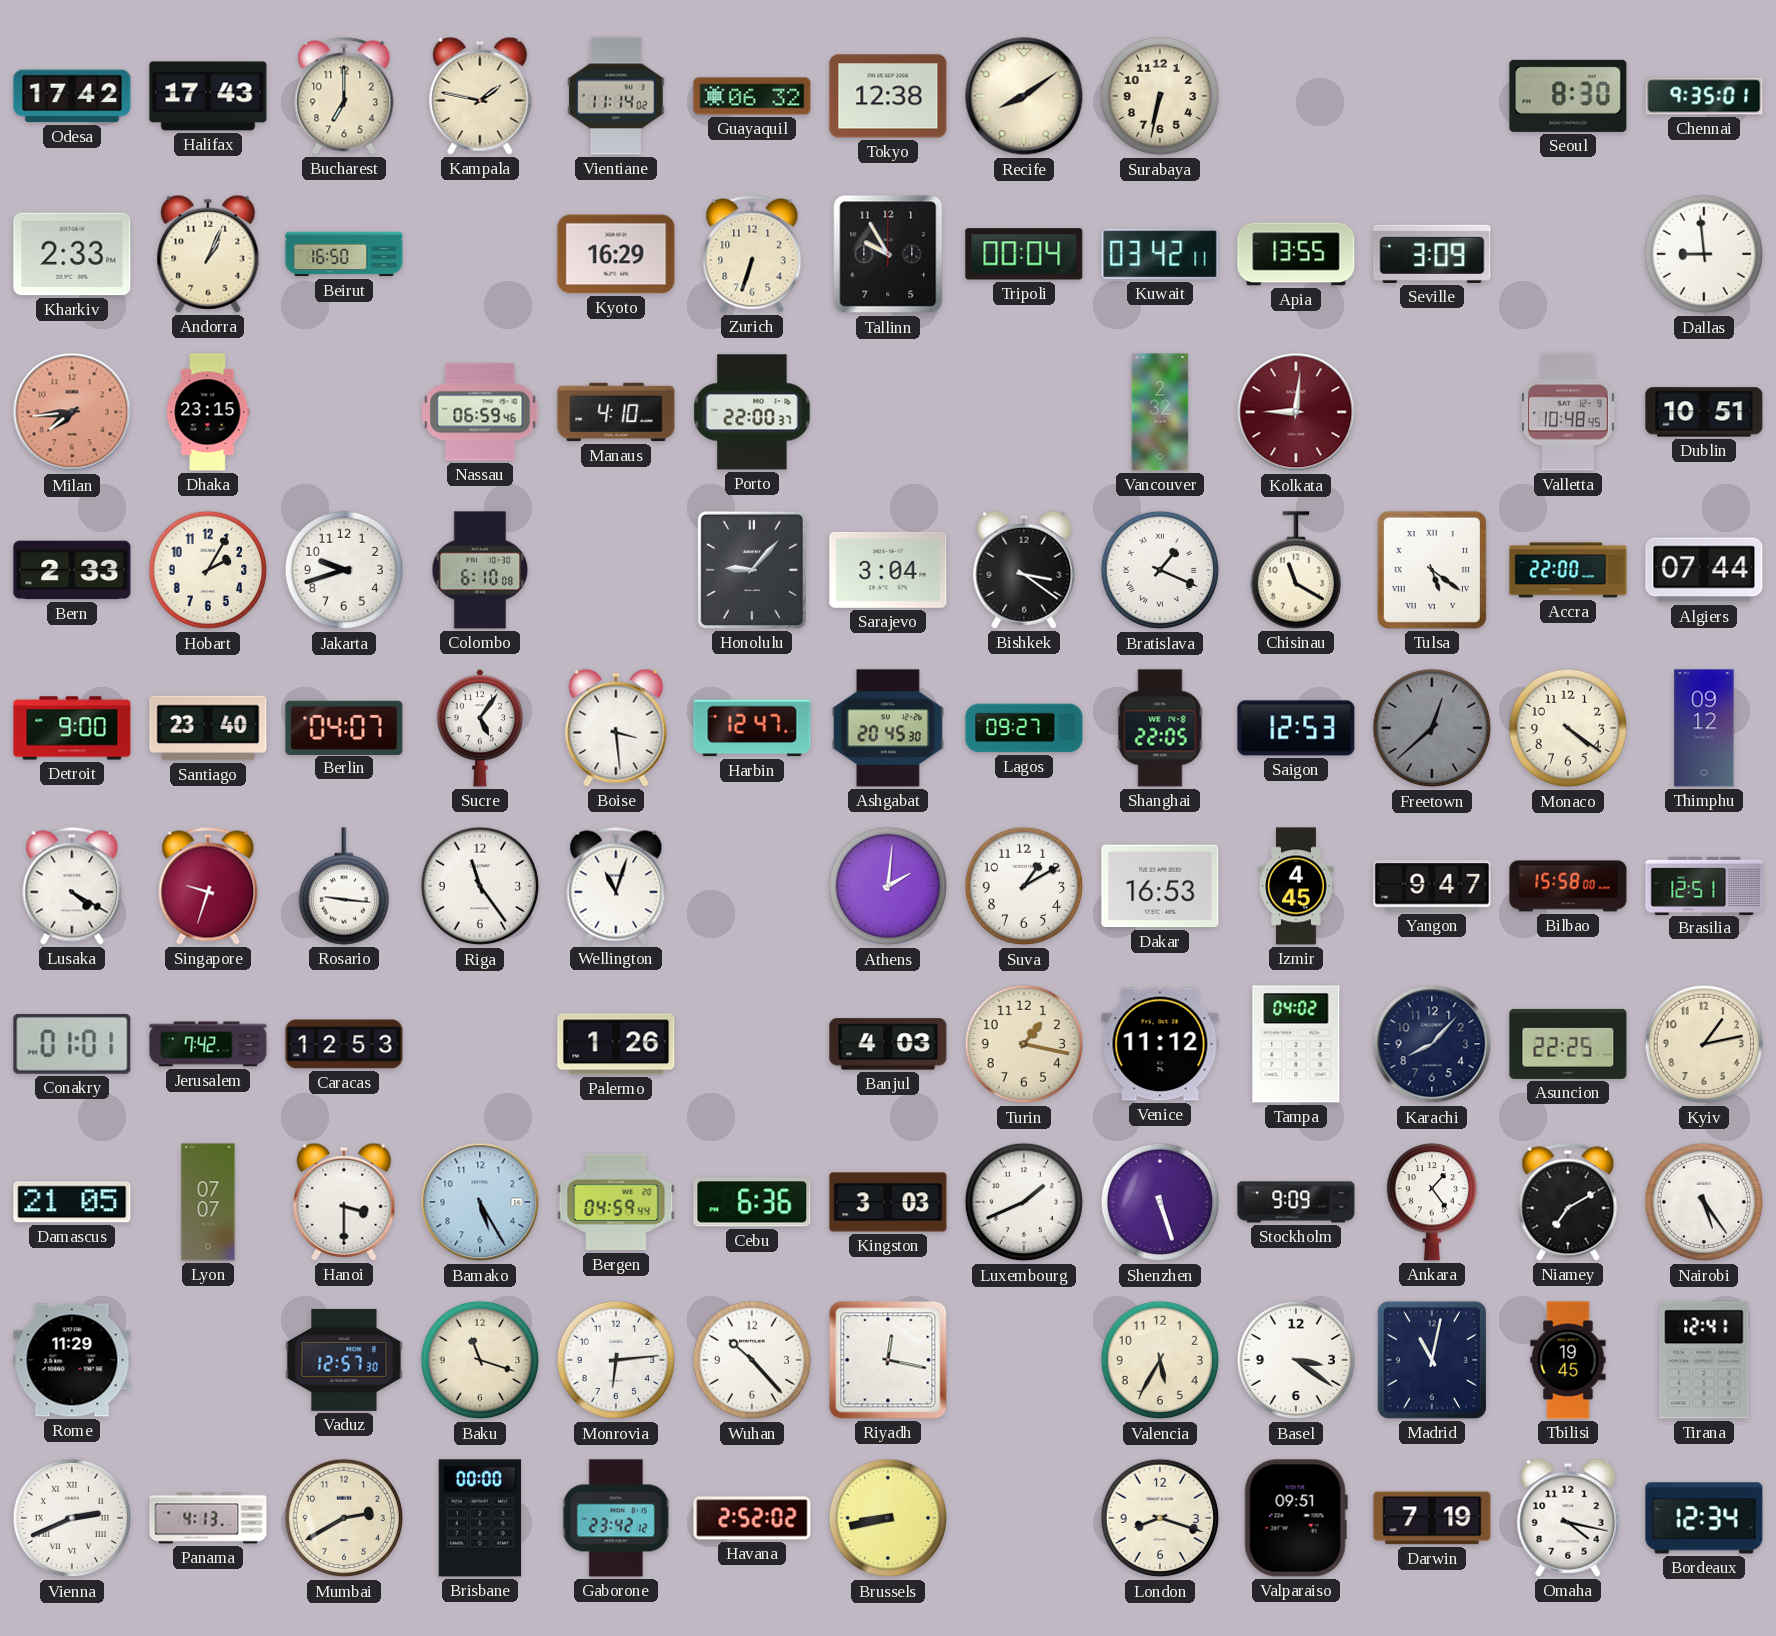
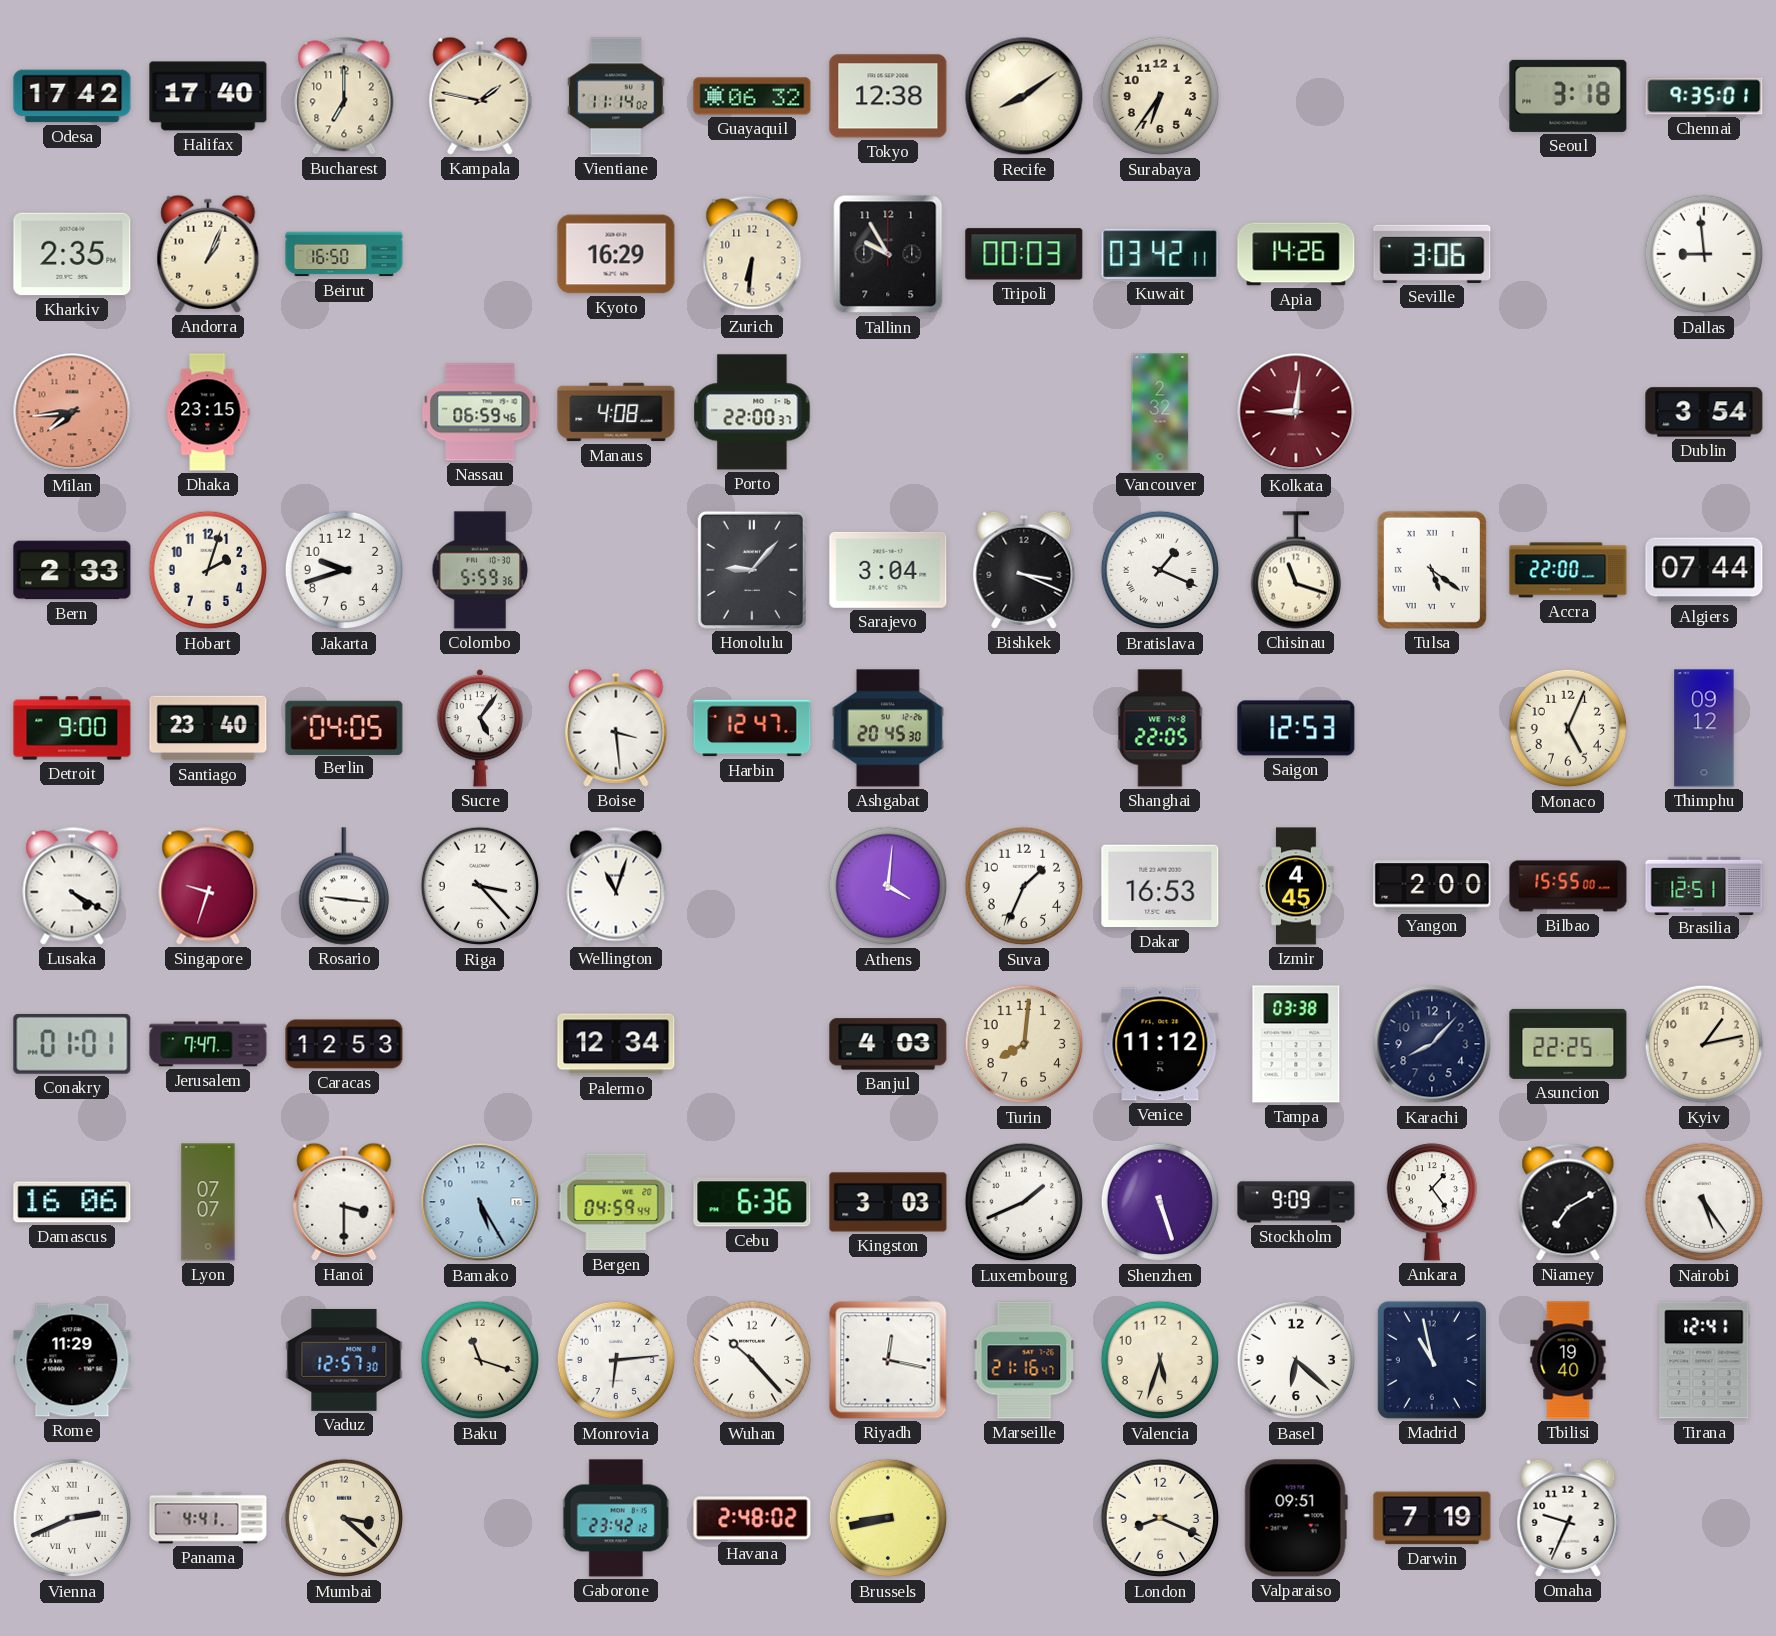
Halifax: 17:43 -> 17:40 (208, 96)
Surabaya: 6:32 -> 6:36 (1160, 96)
Seoul: 8:30 -> 3:18 (1568, 96)
Kharkiv: 2:33 -> 2:35 (72, 254)
Zurich: 6:33 -> 6:31 (752, 254)
Tripoli: 00:04 -> 00:03 (1024, 254)
Apia: 13:55 -> 14:26 (1296, 254)
Seville: 3:09 -> 3:06 (1432, 254)
Manaus: 4:10 -> 4:08 (616, 412)
Valletta: 10:48 -> none (1568, 412)
Dublin: 10:51 -> 3:54 (1704, 412)
Hobart: 2:05 -> 2:03 (208, 570)
Colombo: 6:10 -> 5:59 (480, 570)
Bishkek: 3:21 -> 3:19 (1024, 570)
Chisinau: 11:20 -> 11:18 (1295, 570)
Berlin: 04:07 -> 04:05 (344, 727)
Lagos: 09:27 -> none (1024, 728)
Freetown: 12:38 -> none (1432, 728)
Monaco: 4:21 -> 5:04 (1568, 728)
Riga: 11:24 -> 3:23 (480, 886)
Athens: 2:01 -> 4:01 (888, 886)
Suva: 1:10 -> 1:34 (1024, 886)
Yangon: 9:47 -> 2:00 (1432, 886)
Bilbao: 15:58 -> 15:55 (1568, 886)
Jerusalem: 7:42 -> 7:47 (208, 1044)
Palermo: 1:26 -> 12:34 (616, 1044)
Turin: 1:17 -> 8:01 (1024, 1044)
Tampa: 04:02 -> 03:38 (1296, 1044)
Damascus: 21:05 -> 16:06 (72, 1202)
Marseille: none -> 21:16 (1024, 1360)
Valencia: 5:35 -> 5:33 (1160, 1360)
Basel: 3:21 -> 6:22 (1296, 1360)
Madrid: 11:02 -> 10:58 (1432, 1360)
Tbilisi: 19:45 -> 19:40 (1568, 1360)
Panama: 4:13 -> 4:41 (208, 1518)
Mumbai: 2:40 -> 3:22 (344, 1518)
Brisbane: 00:00 -> none (479, 1518)
Havana: 2:52 -> 2:48 (752, 1518)
London: 8:18 -> 8:19 (1160, 1518)
Omaha: 4:17 -> 9:34 (1568, 1518)
Bordeaux: 12:34 -> none (1704, 1518)
